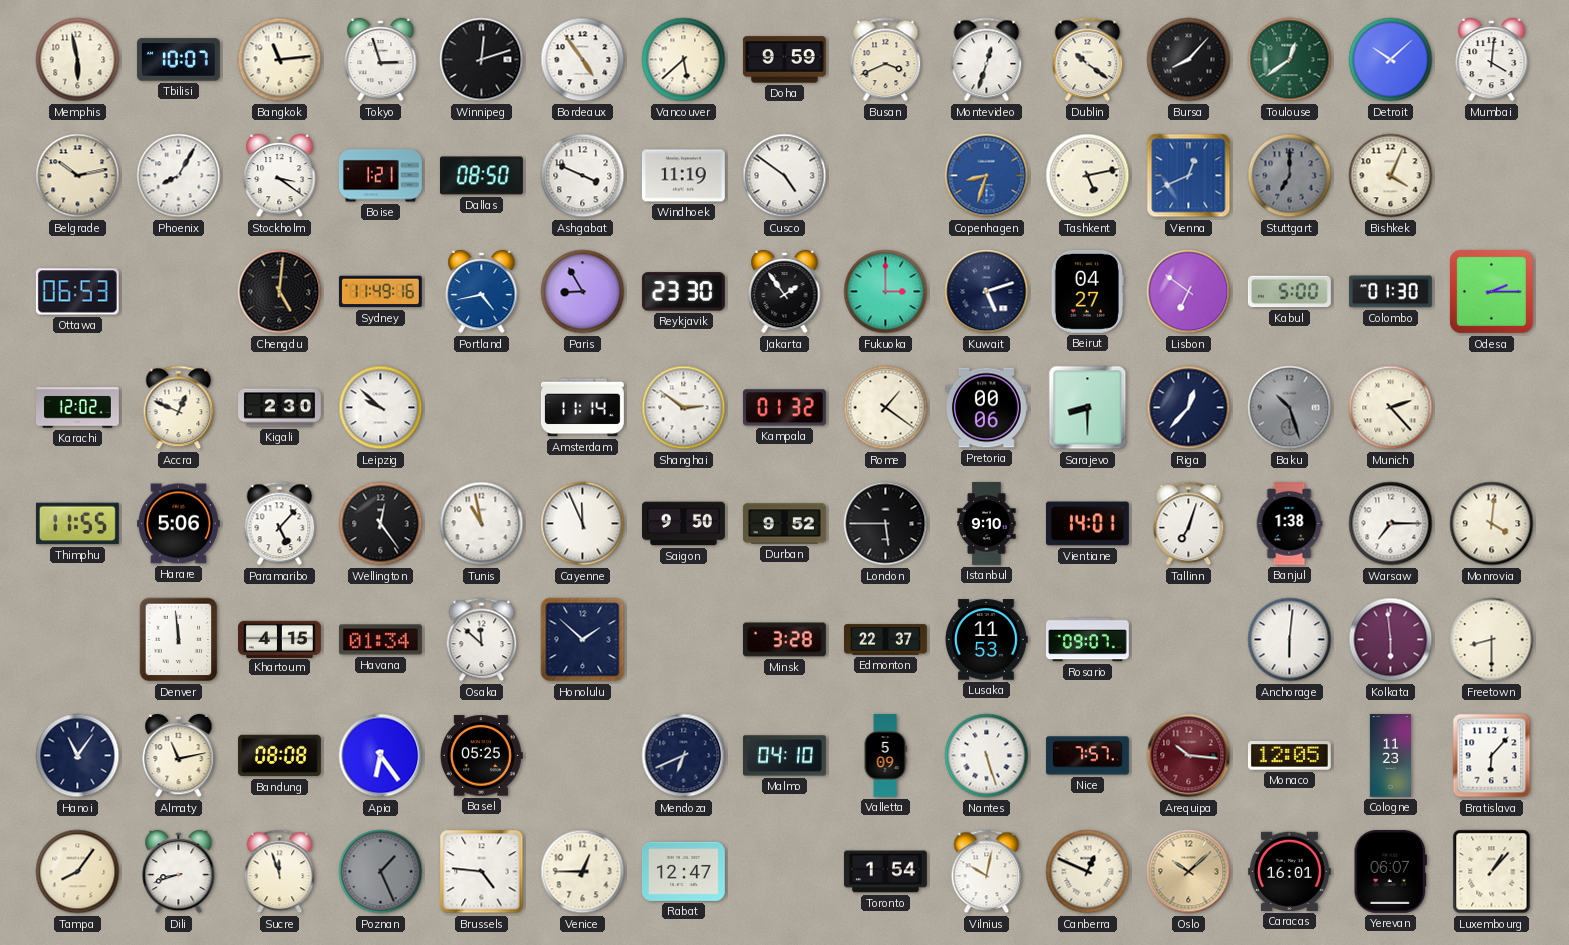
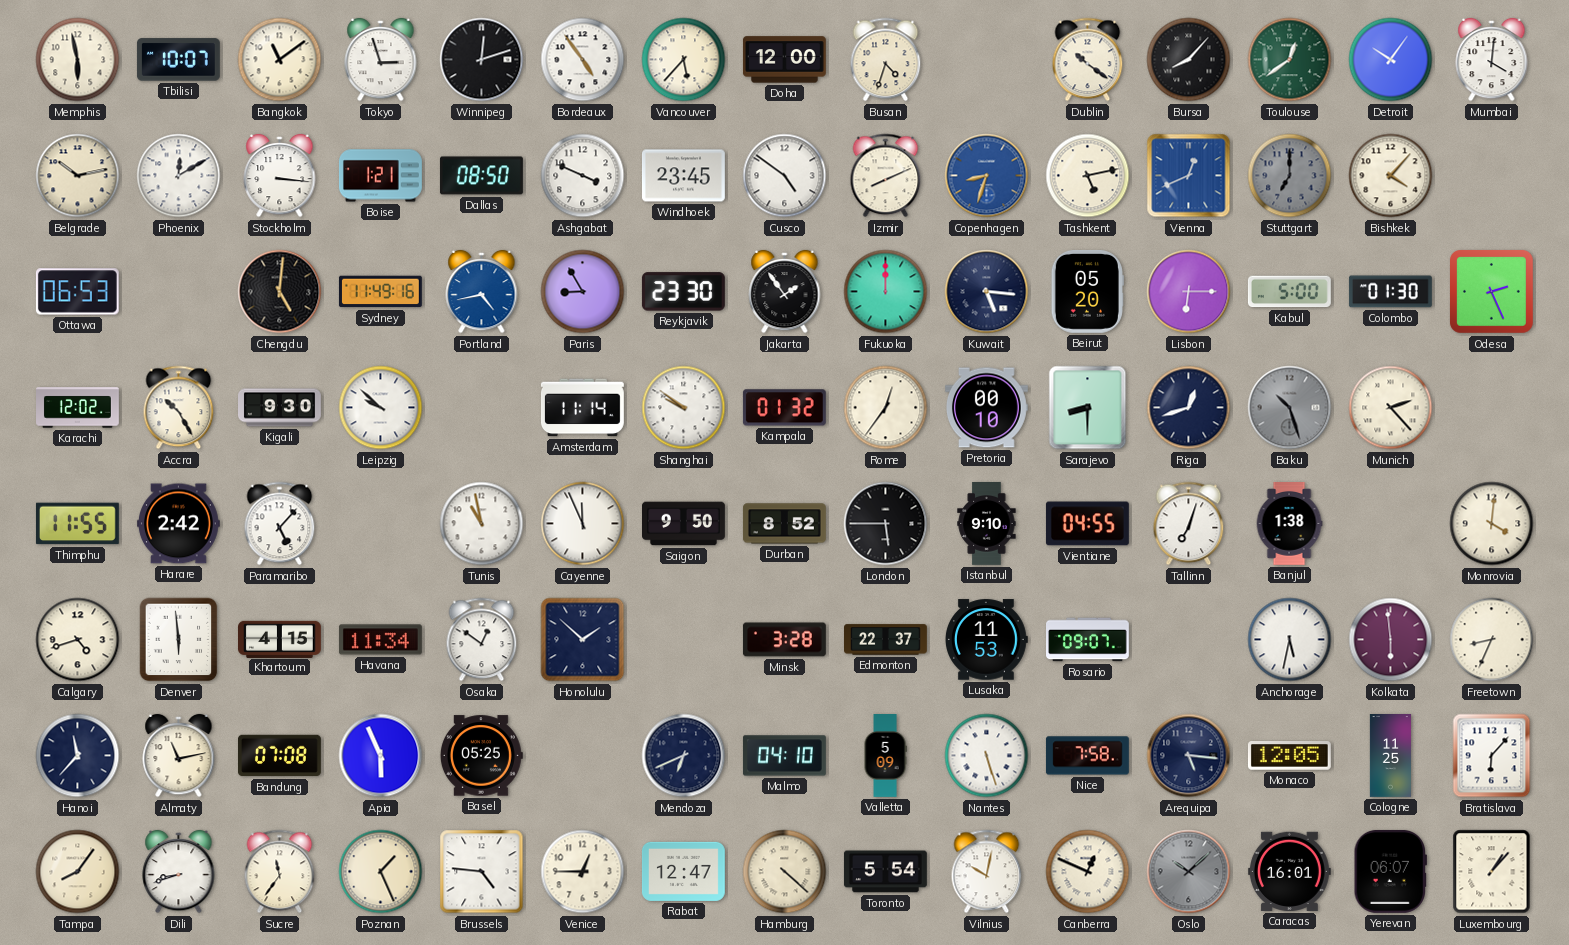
Bangkok: 11:14 -> 11:09 (280, 60)
Vancouver: 5:38 -> 5:37 (684, 60)
Doha: 9:59 -> 12:00 (784, 60)
Busan: 3:41 -> 4:33 (886, 60)
Montevideo: 12:33 -> none (987, 60)
Detroit: 10:08 -> 10:06 (1391, 60)
Phoenix: 8:05 -> 12:10 (179, 176)
Stockholm: 3:21 -> 3:16 (280, 176)
Windhoek: 11:19 -> 23:45 (683, 176)
Izmir: none -> 8:11 (886, 176)
Bishkek: 4:04 -> 4:07 (1391, 176)
Fukuoka: 3:00 -> 12:00 (886, 292)
Kuwait: 5:12 -> 5:16 (987, 292)
Beirut: 04:27 -> 05:20 (1087, 291)
Lisbon: 6:51 -> 6:15 (1189, 292)
Odesa: 2:15 -> 2:26 (1492, 292)
Accra: 12:49 -> 10:25 (179, 408)
Kigali: 2:30 -> 9:30 (280, 408)
Shanghai: 2:51 -> 9:51 (684, 408)
Rome: 1:21 -> 12:36 (886, 408)
Pretoria: 00:06 -> 00:10 (986, 408)
Riga: 12:37 -> 12:42 (1189, 408)
Harare: 5:06 -> 2:42 (178, 524)
Wellington: 12:24 -> none (381, 524)
Durban: 9:52 -> 8:52 (784, 524)
Vientiane: 14:01 -> 04:55 (1087, 524)
Warsaw: 7:15 -> none (1391, 524)
Calgary: none -> 4:42 (78, 640)
Denver: 11:59 -> 5:59 (179, 640)
Havana: 01:34 -> 11:34 (380, 640)
Osaka: 11:52 -> 12:51 (482, 640)
Anchorage: 6:01 -> 5:32 (1290, 640)
Freetown: 8:30 -> 8:34 (1492, 640)
Hanoi: 11:06 -> 11:37 (78, 756)
Bandung: 08:08 -> 07:08 (280, 756)
Apia: 6:24 -> 5:56 (381, 756)
Nice: 7:57 -> 7:58 (1087, 756)
Arequipa: 10:16 -> 5:16 (1189, 756)
Arequipa dial: burgundy -> navy (1189, 756)
Cologne: 11:23 -> 11:25 (1390, 756)
Sucre: 11:57 -> 11:36 (280, 872)
Poznan dial: grey -> cream (381, 872)
Hamburg: none -> 4:22 (785, 872)
Toronto: 1:54 -> 5:54 (885, 872)
Oslo dial: champagne -> grey (1189, 872)
